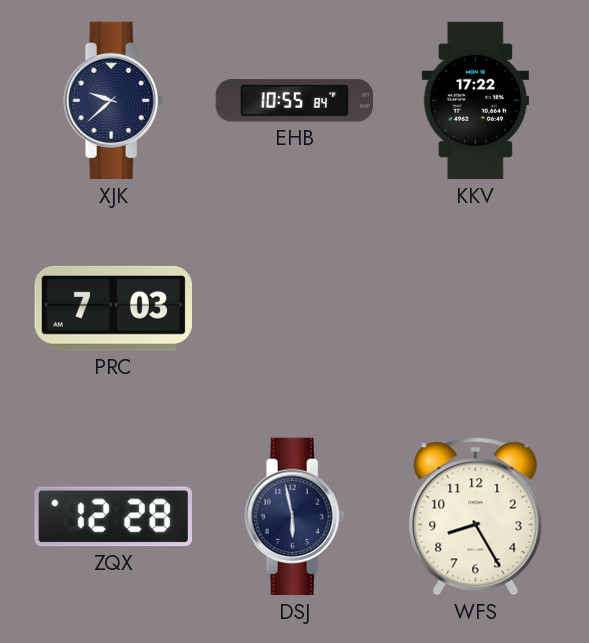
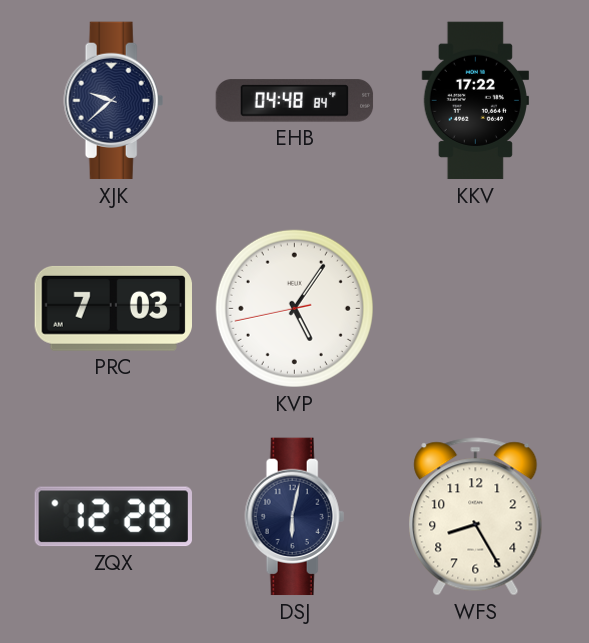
EHB: 10:55 -> 04:48 (295, 101)
KVP: none -> 5:05 (294, 308)
DSJ: 5:58 -> 6:02 (295, 517)
